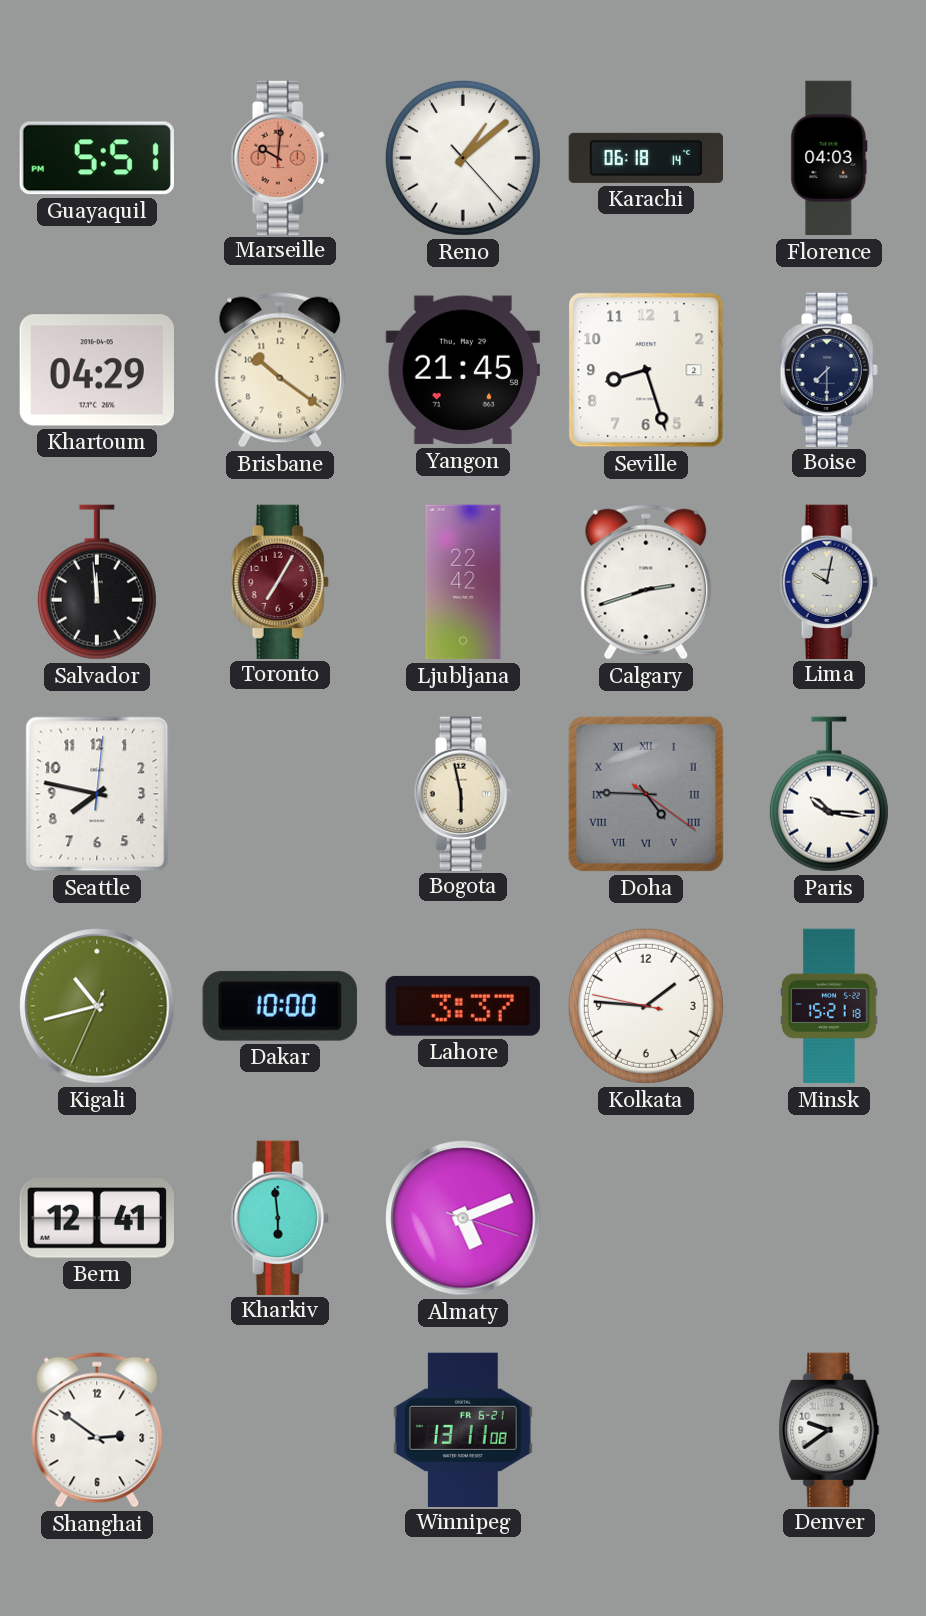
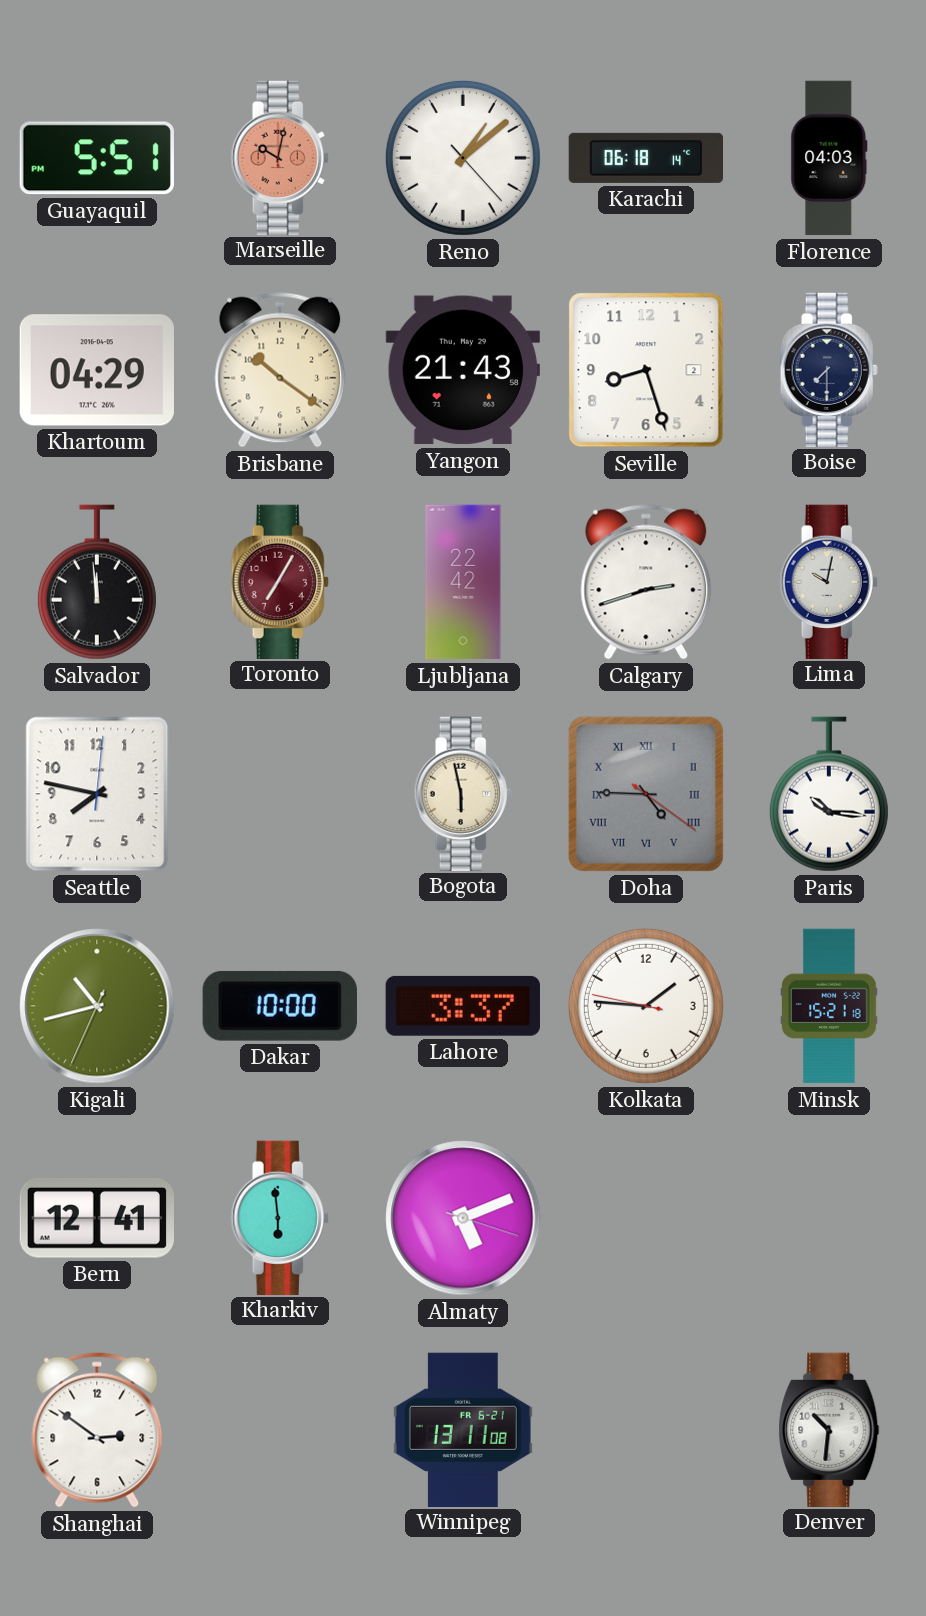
Marseille: 10:01 -> 10:02 (280, 157)
Yangon: 21:45 -> 21:43 (463, 370)
Denver: 9:39 -> 10:31 (829, 1429)
